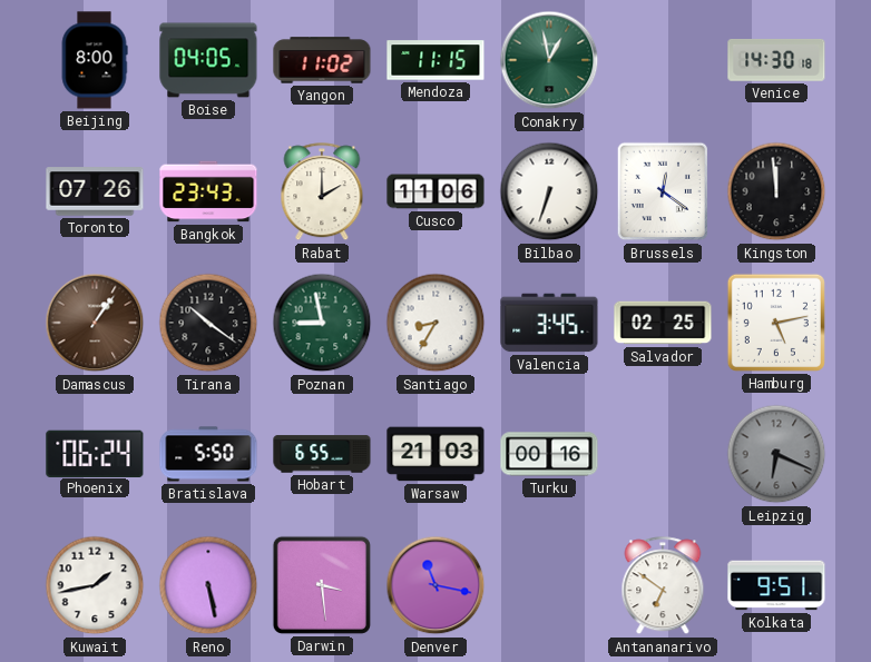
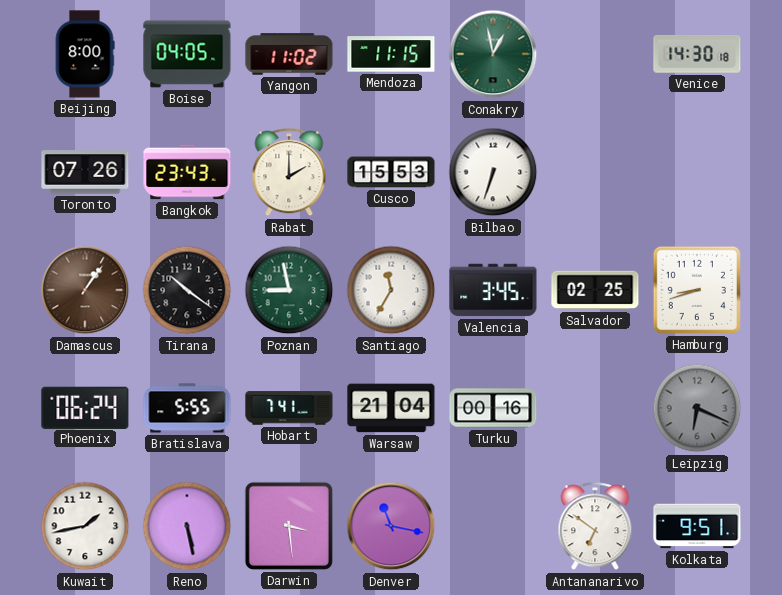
Cusco: 11:06 -> 15:53 (391, 172)
Brussels: 12:21 -> none (663, 191)
Kingston: 11:59 -> none (776, 191)
Santiago: 8:35 -> 11:35 (391, 290)
Hamburg: 5:13 -> 8:42 (697, 290)
Bratislava: 5:50 -> 5:55 (187, 408)
Hobart: 6:55 -> 7:41 (289, 408)
Warsaw: 21:03 -> 21:04 (391, 408)
